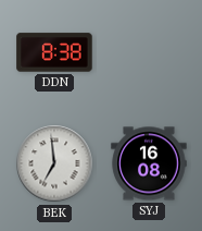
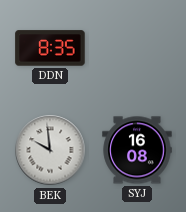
DDN: 8:38 -> 8:35 (50, 48)
BEK: 6:59 -> 9:59 (50, 150)
